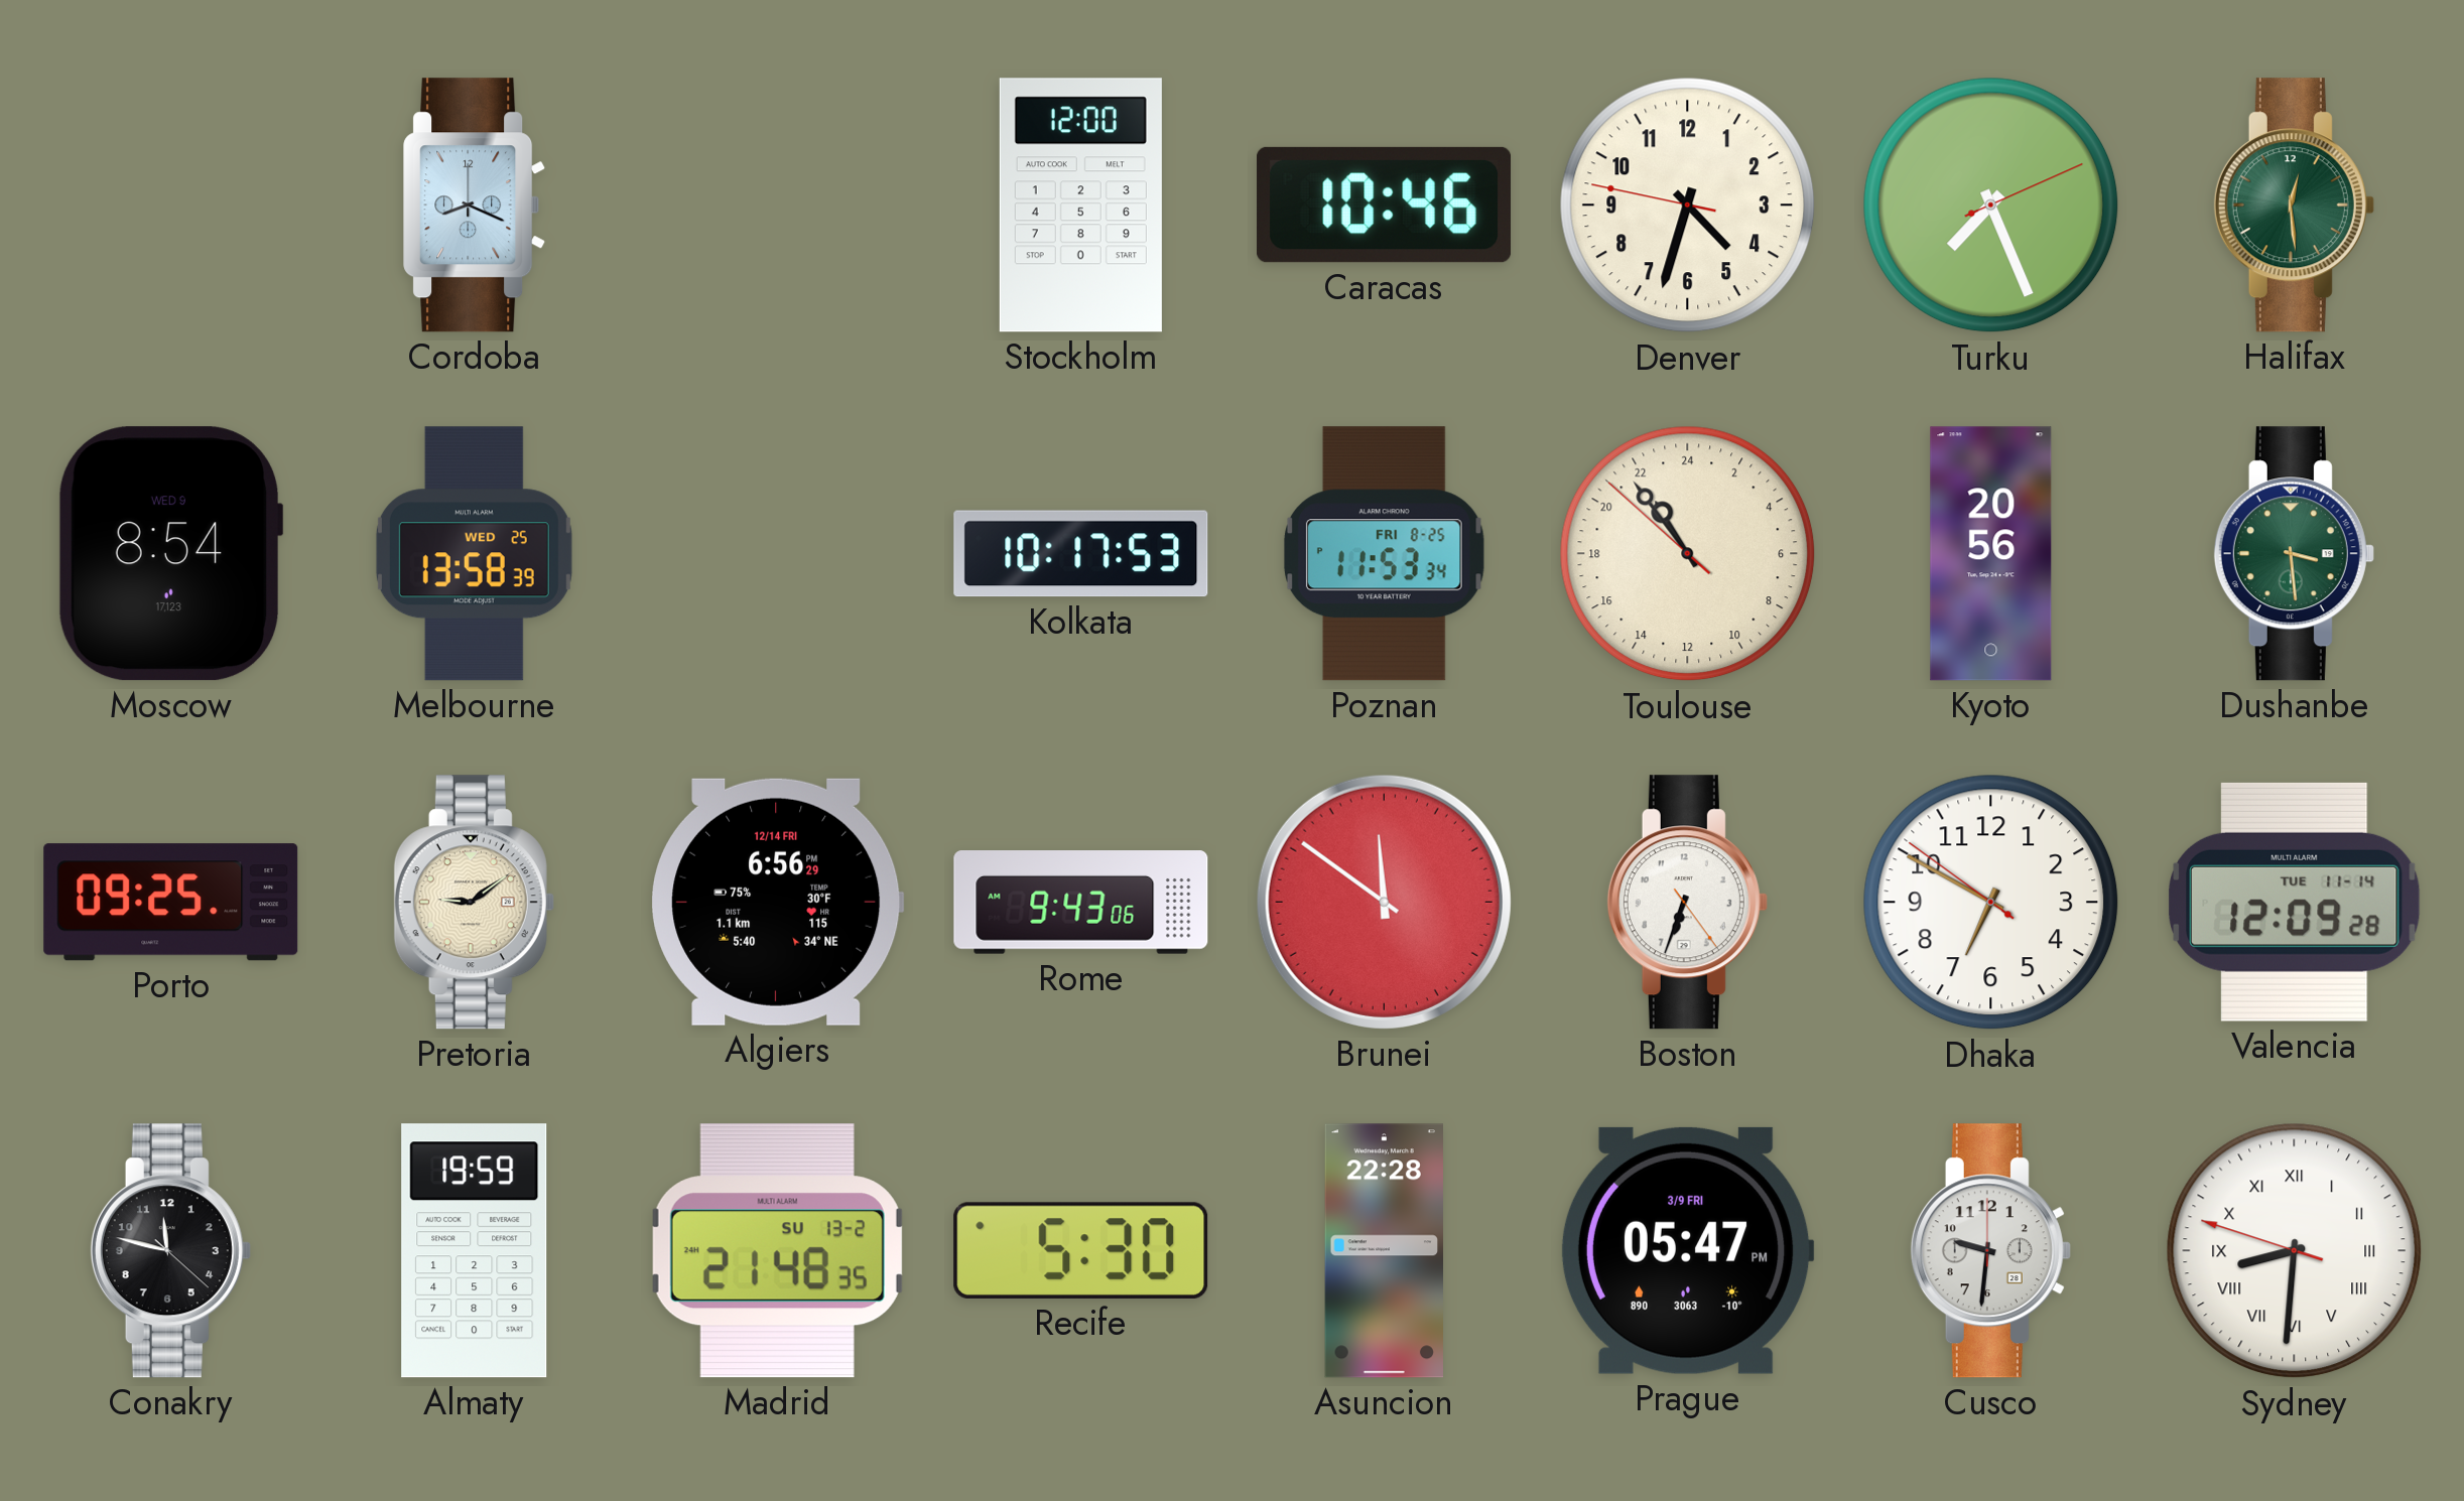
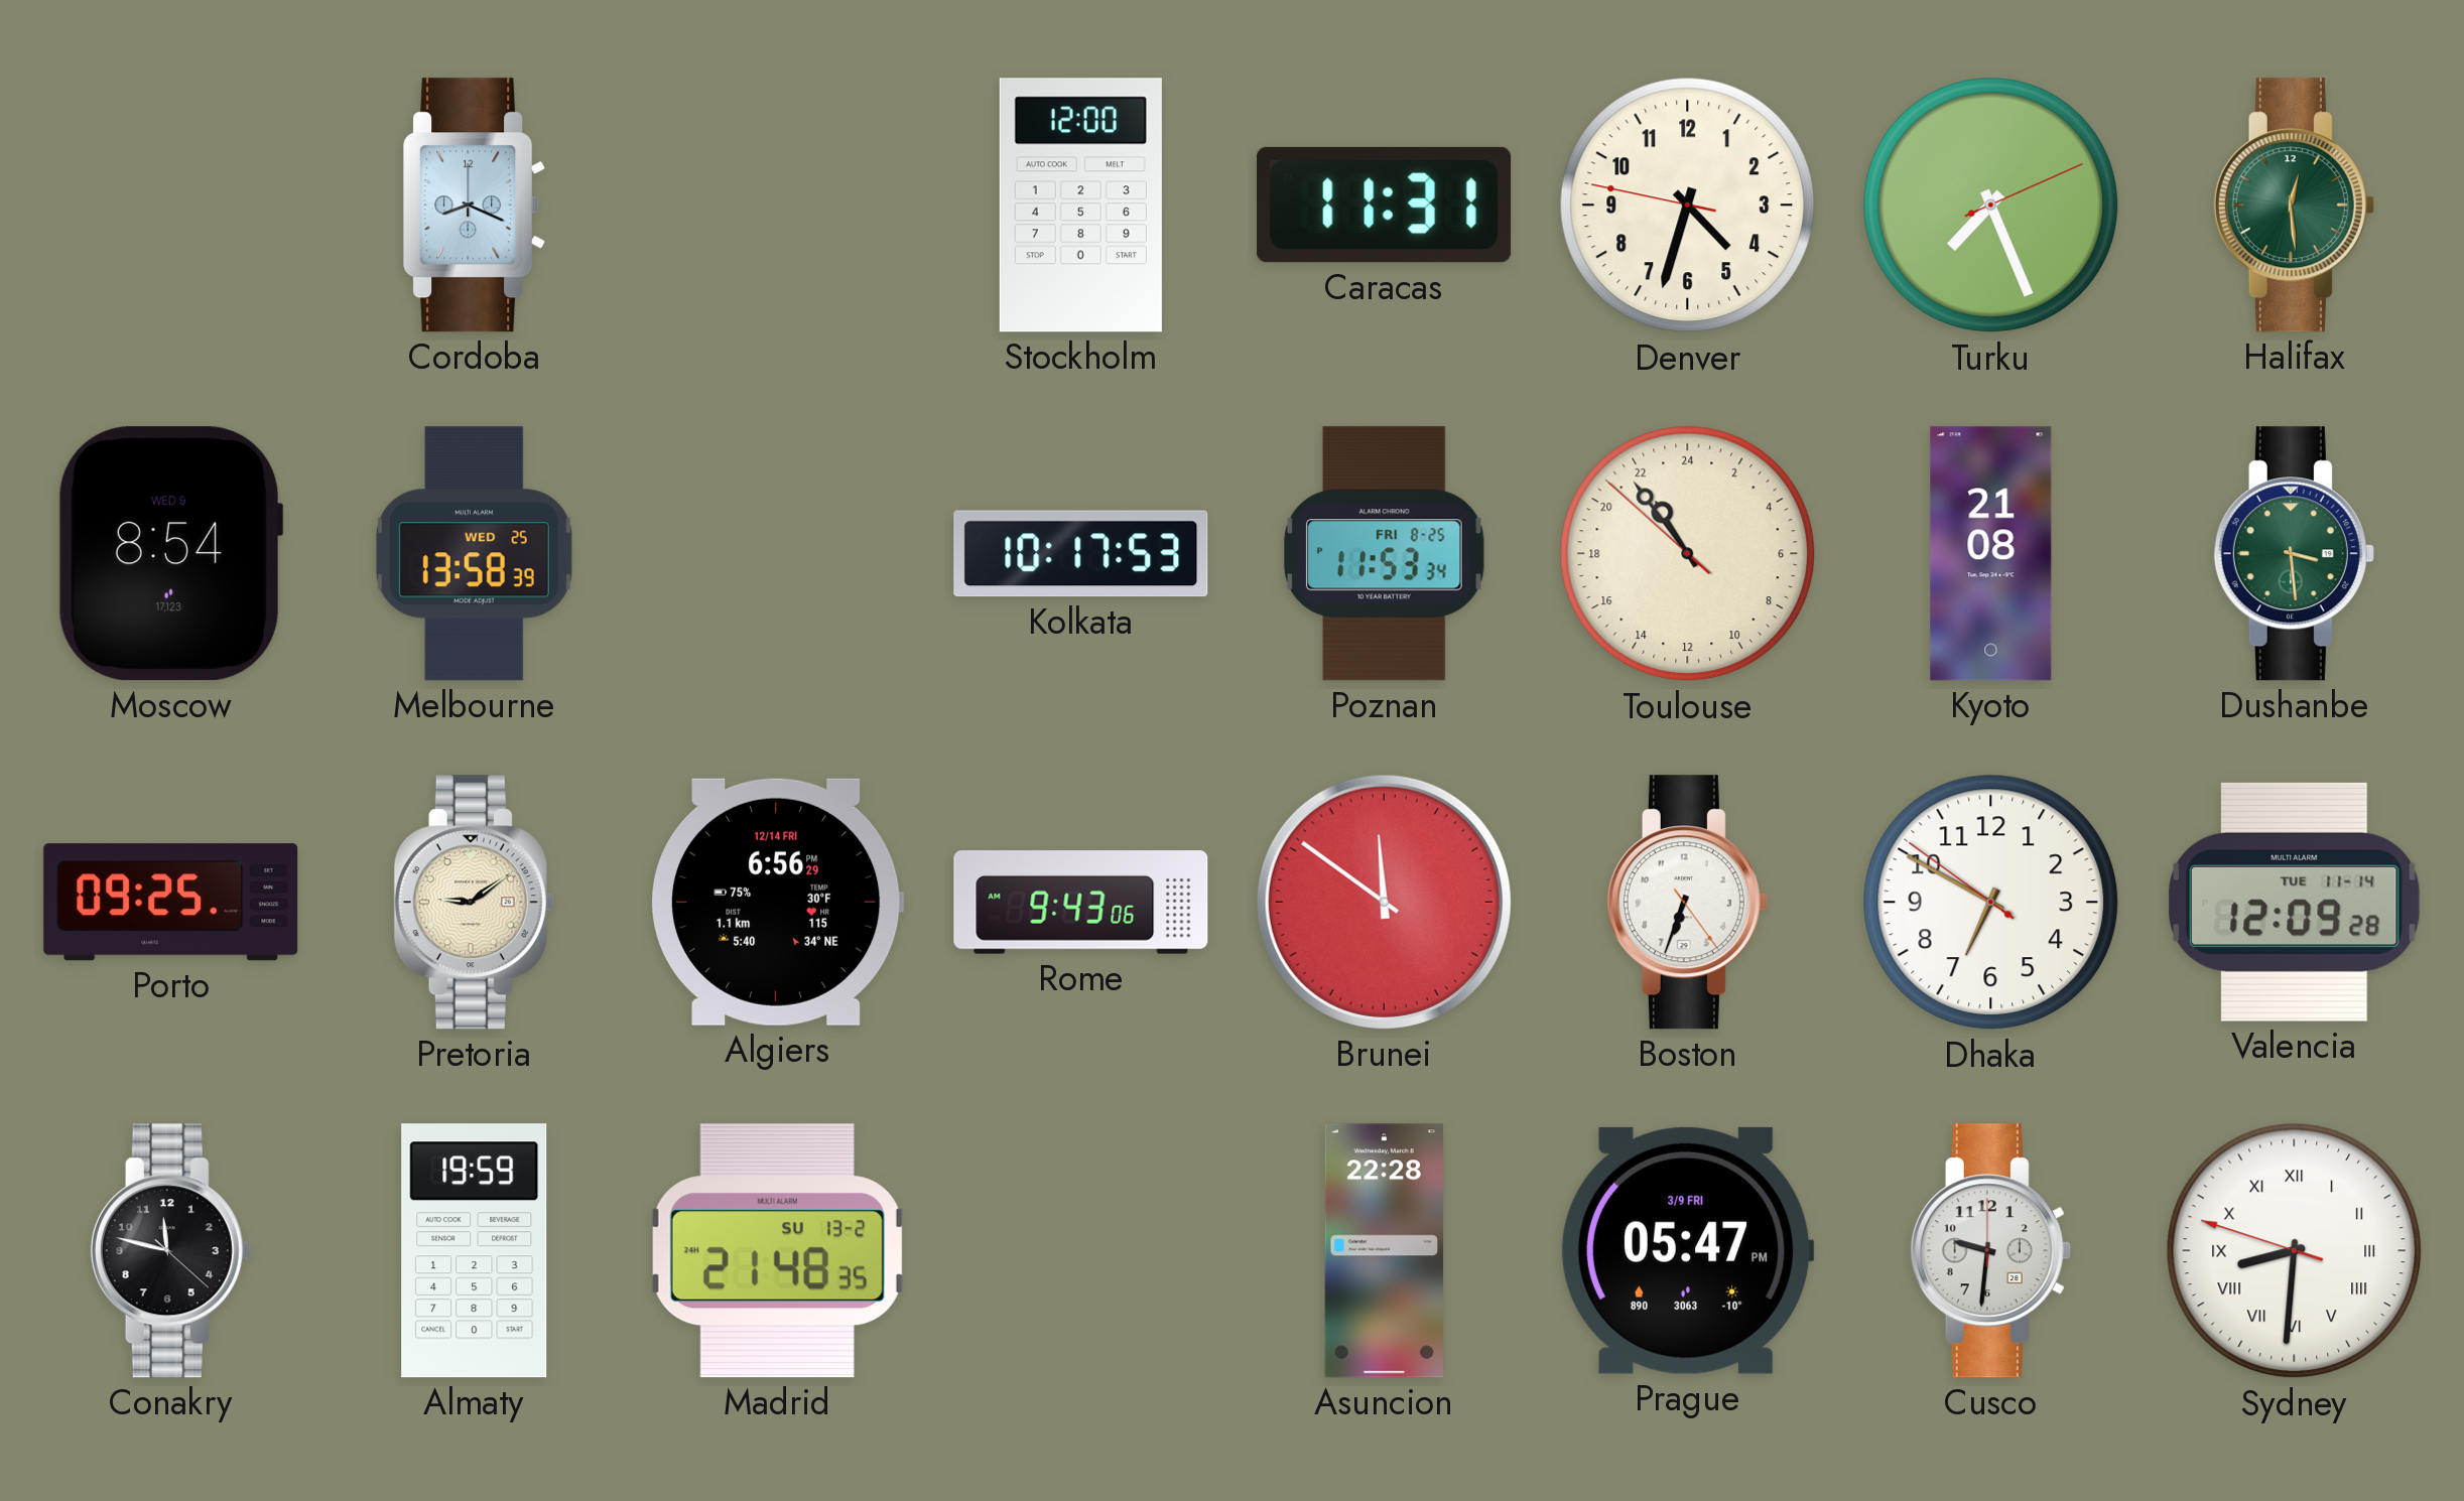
Caracas: 10:46 -> 11:31 (1385, 204)
Kyoto: 20:56 -> 21:08 (1991, 554)
Recife: 5:30 -> none (1081, 1250)
